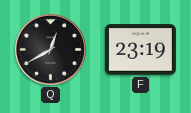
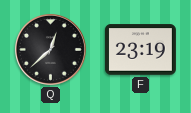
Q: 12:40 -> 12:38 (50, 49)
